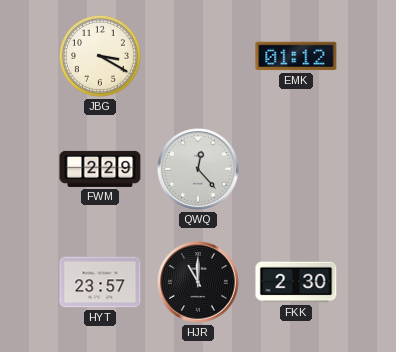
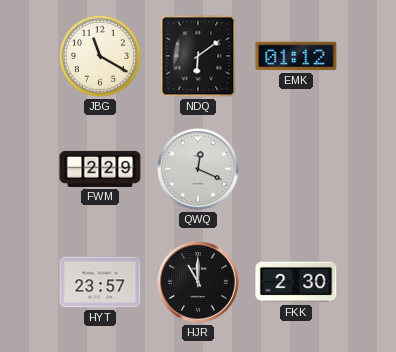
JBG: 3:20 -> 11:20 (100, 56)
NDQ: none -> 6:09 (198, 56)
QWQ: 12:23 -> 12:19 (198, 169)
